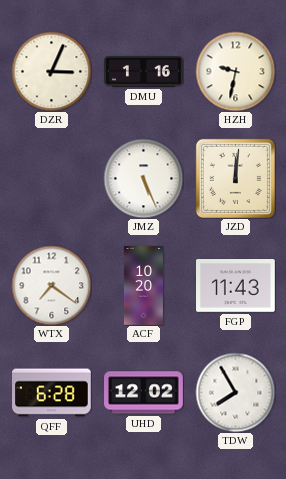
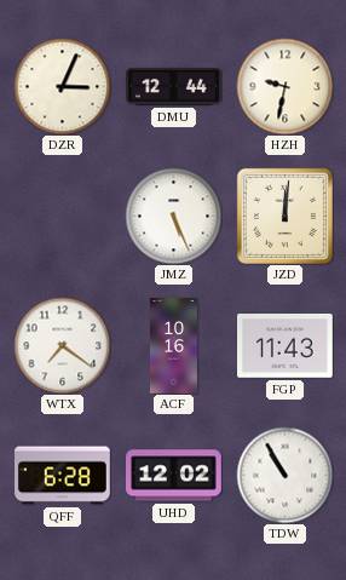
DMU: 1:16 -> 12:44 (174, 87)
ACF: 10:20 -> 10:16 (173, 346)
TDW: 7:55 -> 10:55 (284, 475)
